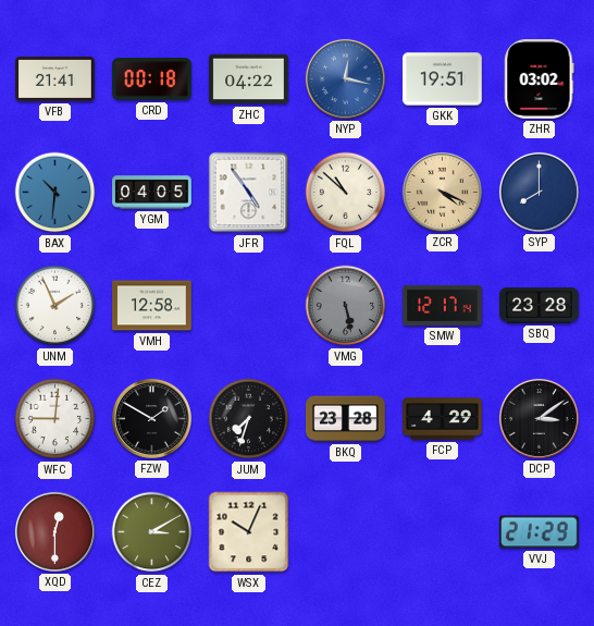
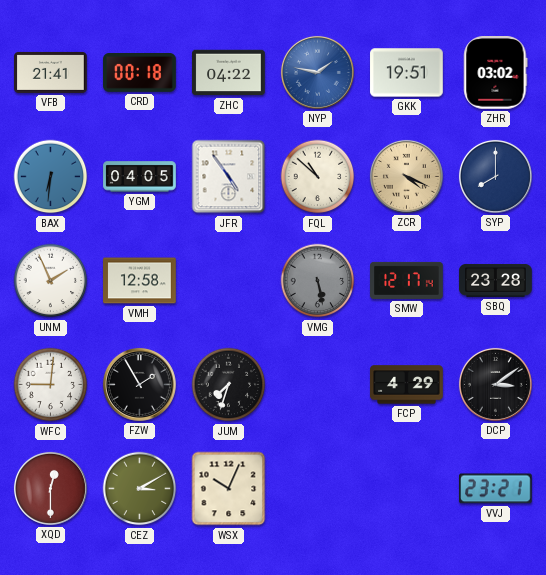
NYP: 12:17 -> 1:47 (317, 72)
BAX: 10:31 -> 6:31 (51, 177)
FZW: 1:50 -> 1:55 (139, 384)
BKQ: 23:28 -> none (346, 419)
VVJ: 21:29 -> 23:21 (496, 489)
